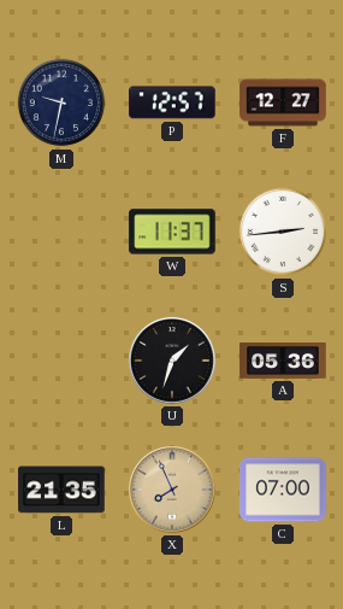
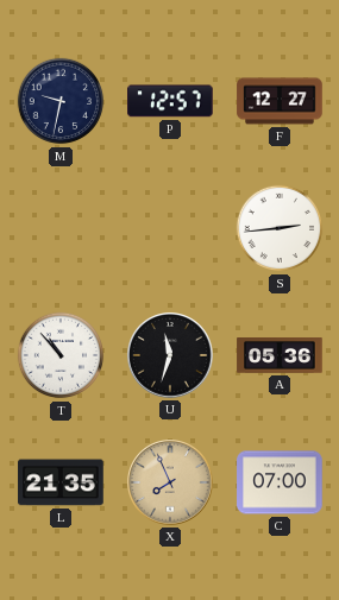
W: 11:37 -> none (172, 232)
T: none -> 10:53 (61, 355)
U: 1:33 -> 11:33 (171, 356)
